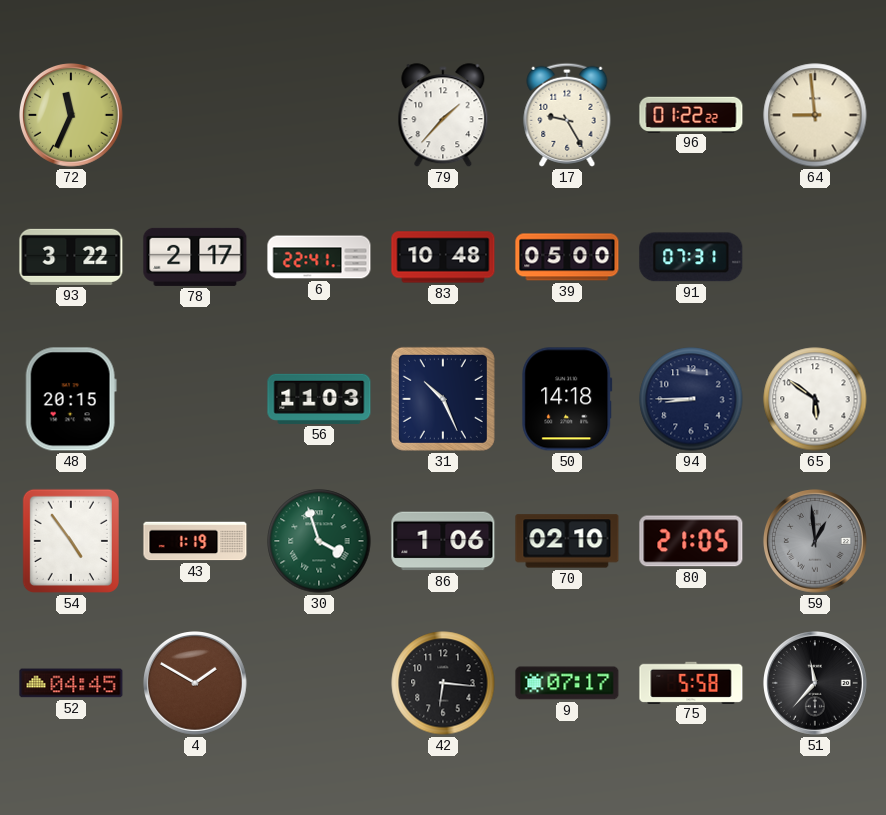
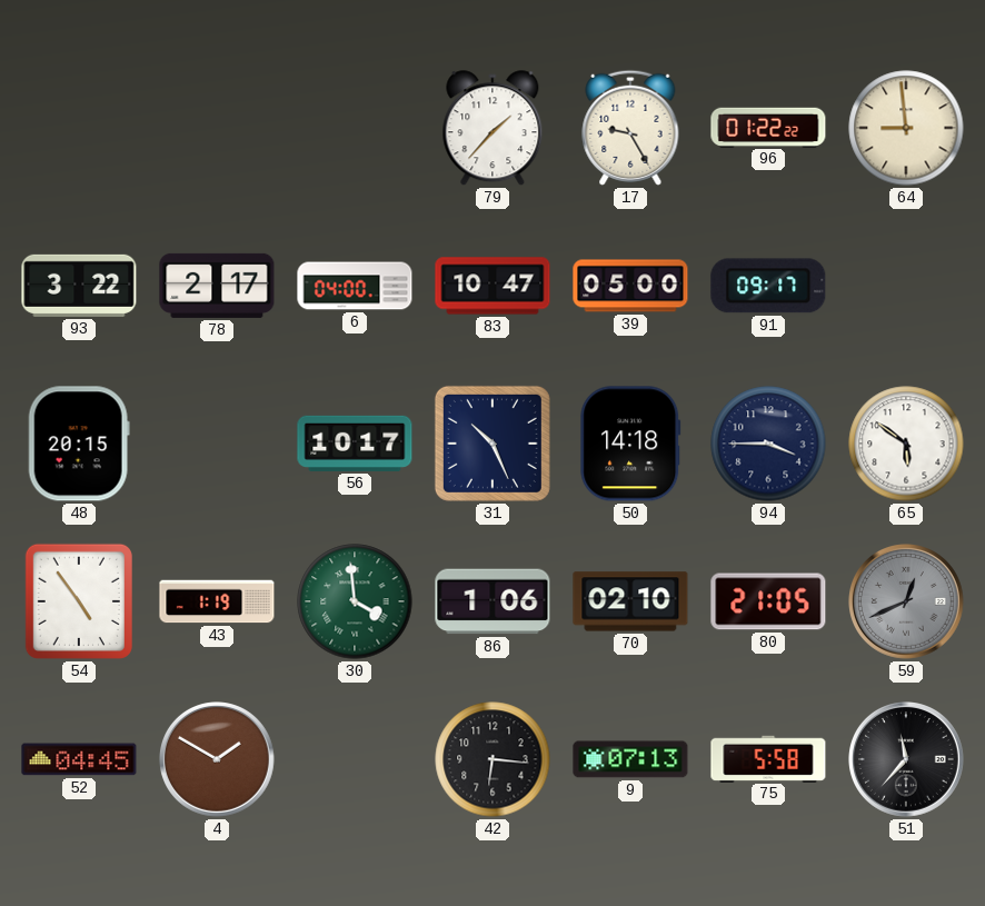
72: 11:34 -> none (72, 116)
6: 22:41 -> 04:00 (355, 286)
83: 10:48 -> 10:47 (492, 286)
91: 07:31 -> 09:17 (768, 286)
56: 11:03 -> 10:17 (355, 444)
94: 8:45 -> 3:45 (768, 444)
30: 3:57 -> 3:59 (355, 601)
59: 12:59 -> 12:41 (907, 603)
9: 07:17 -> 07:13 (630, 759)
